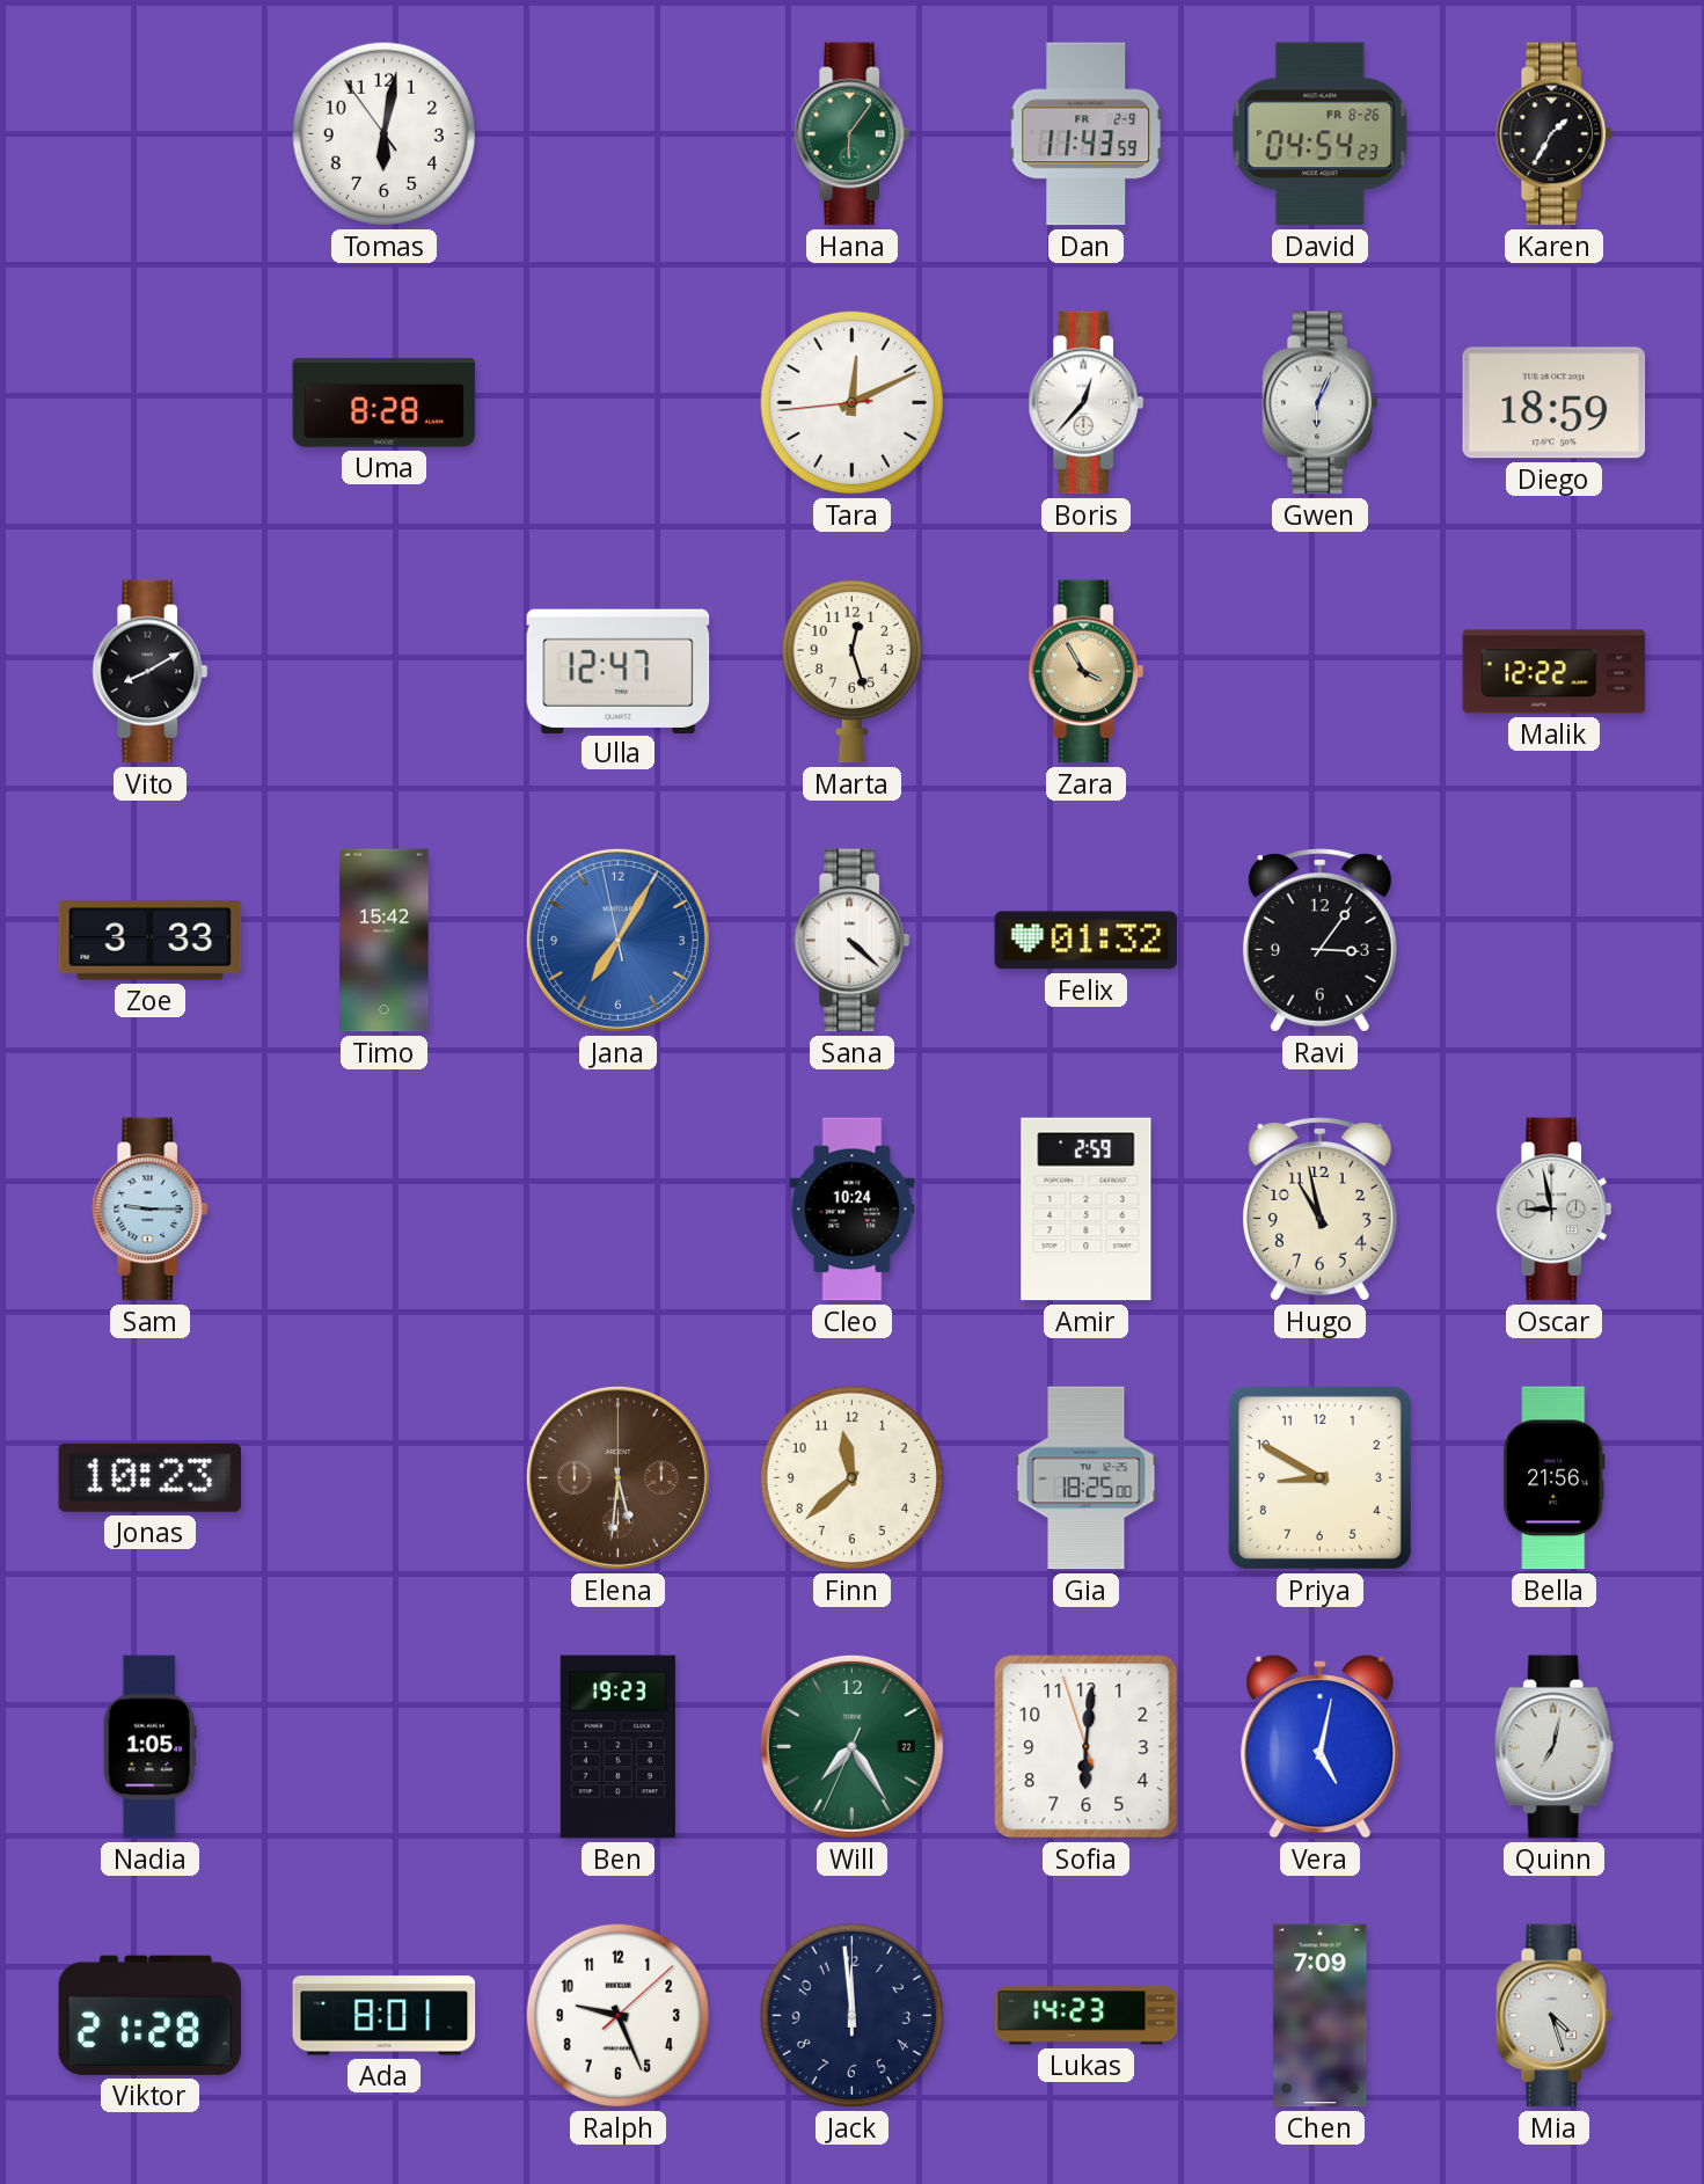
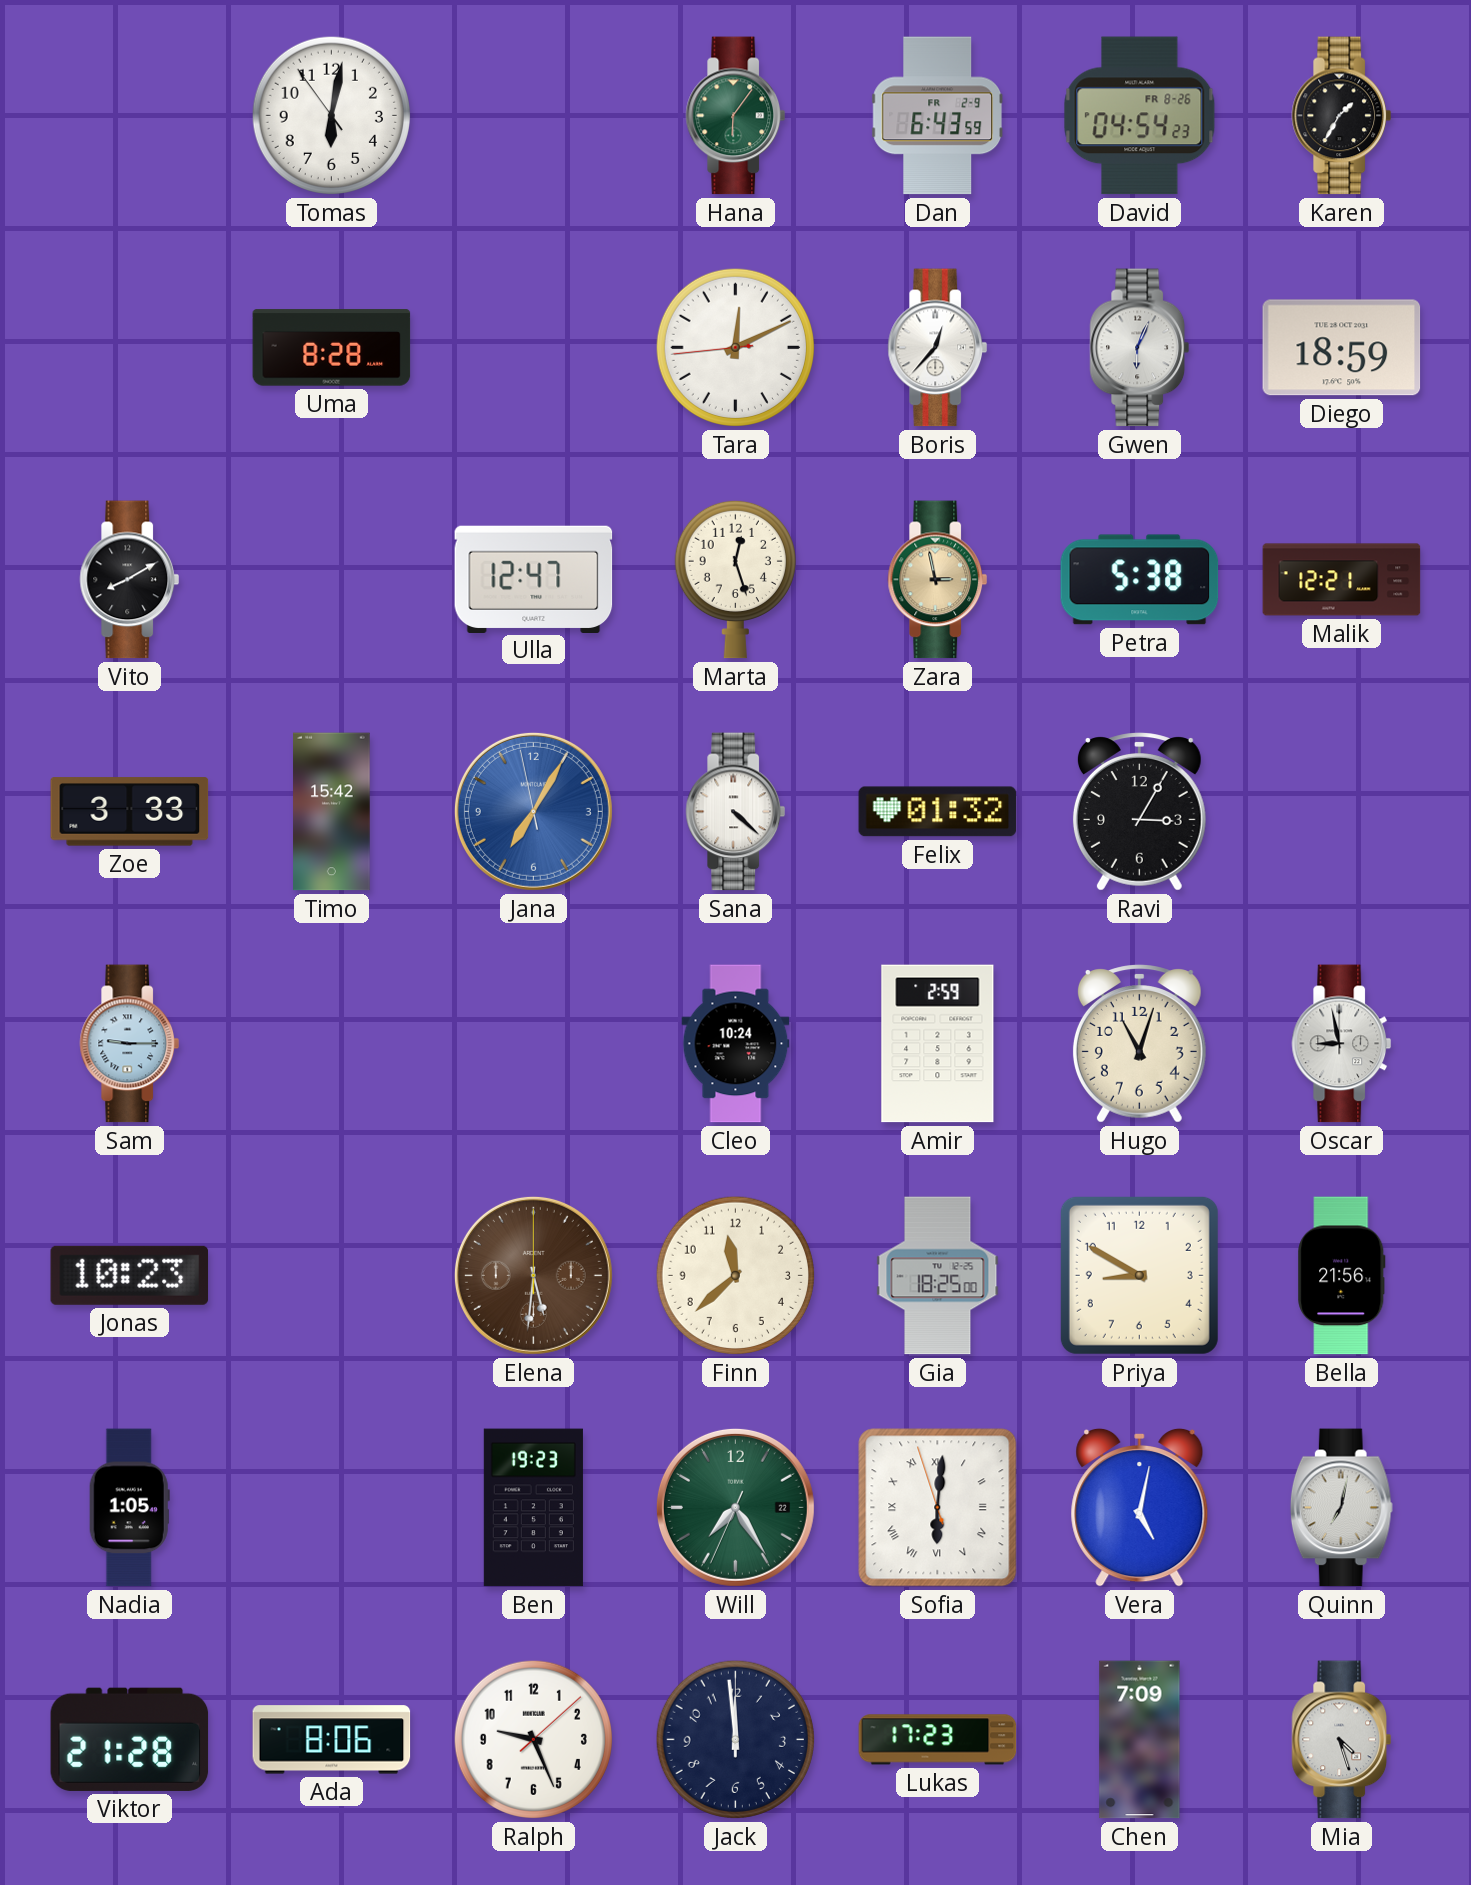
Dan: 11:43 -> 6:43 (938, 116)
Zara: 3:55 -> 2:58 (938, 580)
Petra: none -> 5:38 (1140, 580)
Malik: 12:22 -> 12:21 (1342, 580)
Ravi: 3:06 -> 3:05 (1139, 812)
Hugo: 10:58 -> 11:03 (1139, 1044)
Sofia numerals: Arabic -> Roman (938, 1508)
Ada: 8:01 -> 8:06 (332, 1740)
Lukas: 14:23 -> 17:23 (938, 1740)
